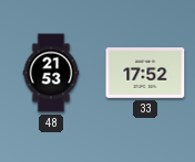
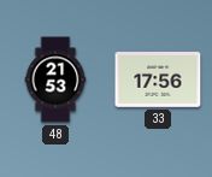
33: 17:52 -> 17:56 (158, 81)
